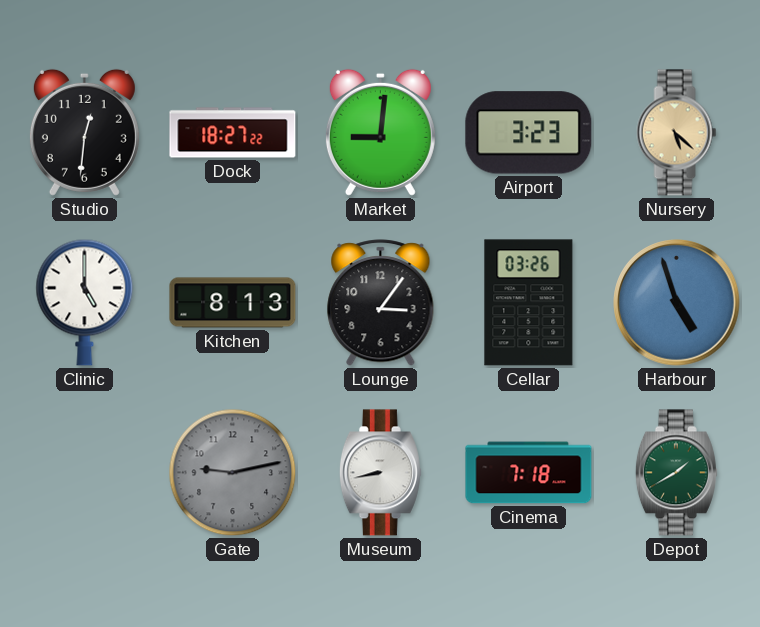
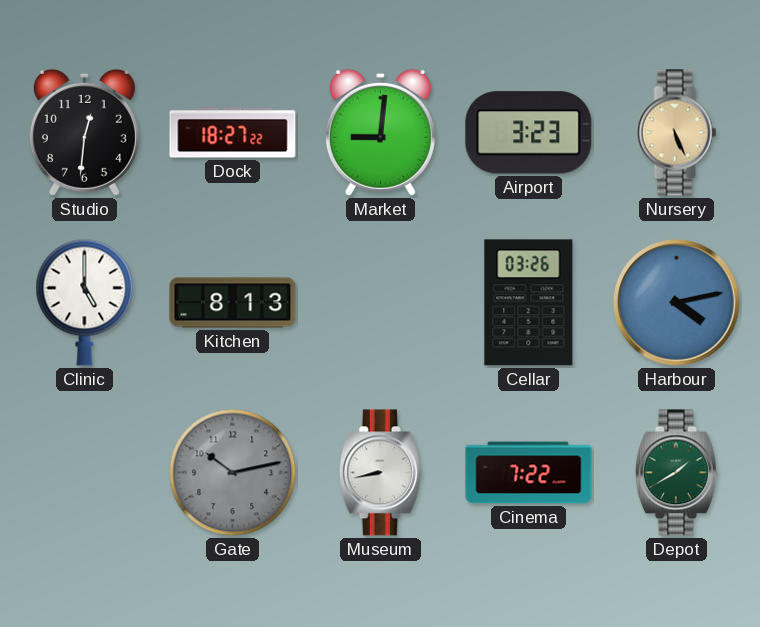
Nursery: 5:22 -> 5:26 (677, 133)
Lounge: 3:06 -> none (381, 303)
Harbour: 4:57 -> 4:13 (677, 303)
Gate: 9:13 -> 10:13 (233, 473)
Cinema: 7:18 -> 7:22 (529, 473)
